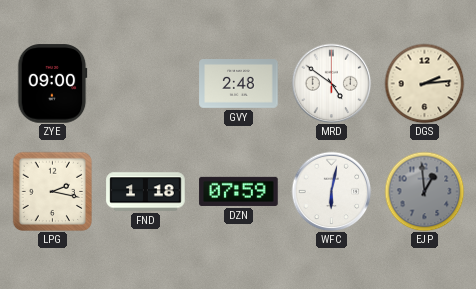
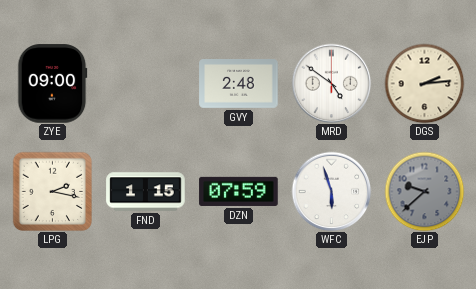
FND: 1:18 -> 1:15 (146, 192)
WFC: 6:02 -> 5:57 (331, 191)
EJP: 12:59 -> 9:38 (424, 191)
